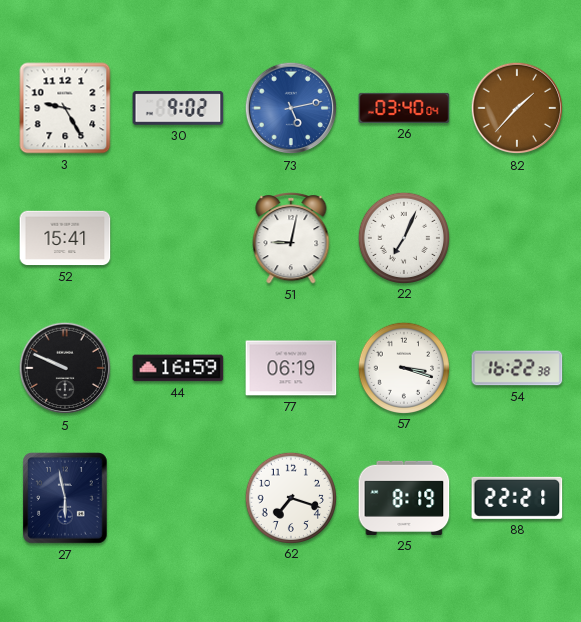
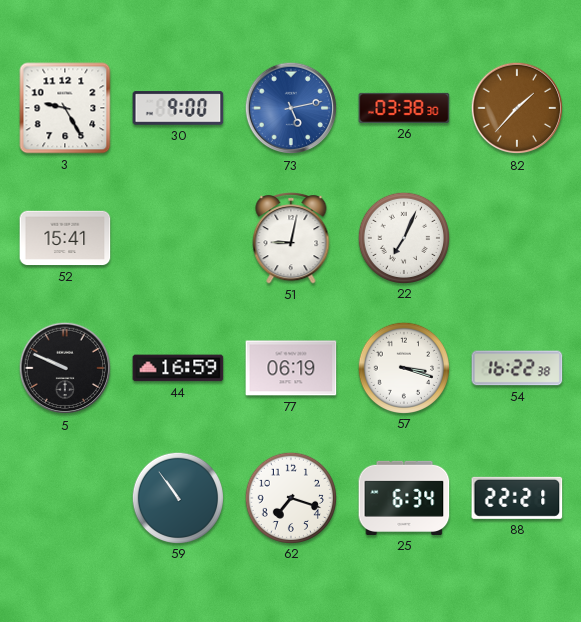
30: 9:02 -> 9:00 (178, 108)
26: 03:40 -> 03:38 (404, 108)
27: 5:58 -> none (65, 498)
59: none -> 10:54 (177, 497)
25: 8:19 -> 6:34 (404, 498)
